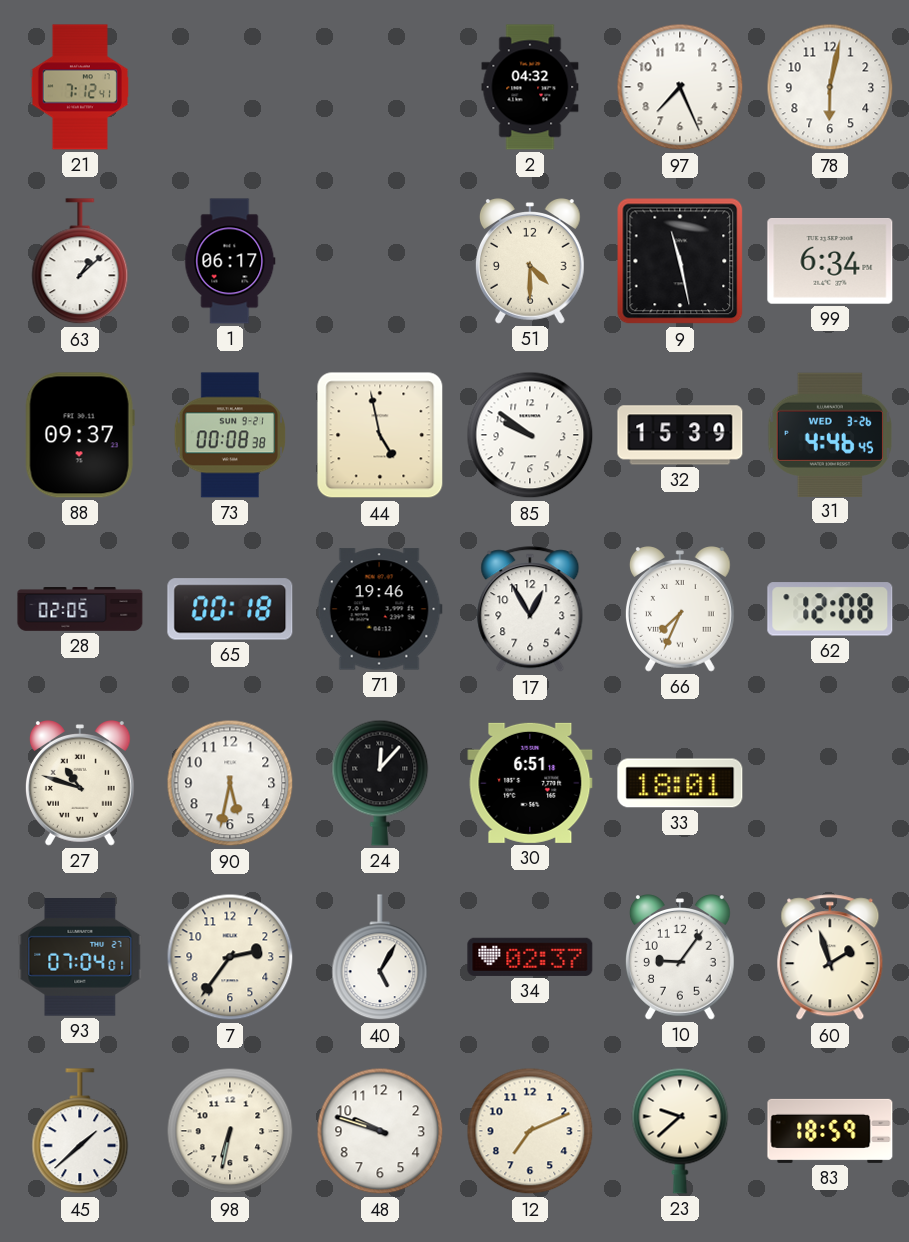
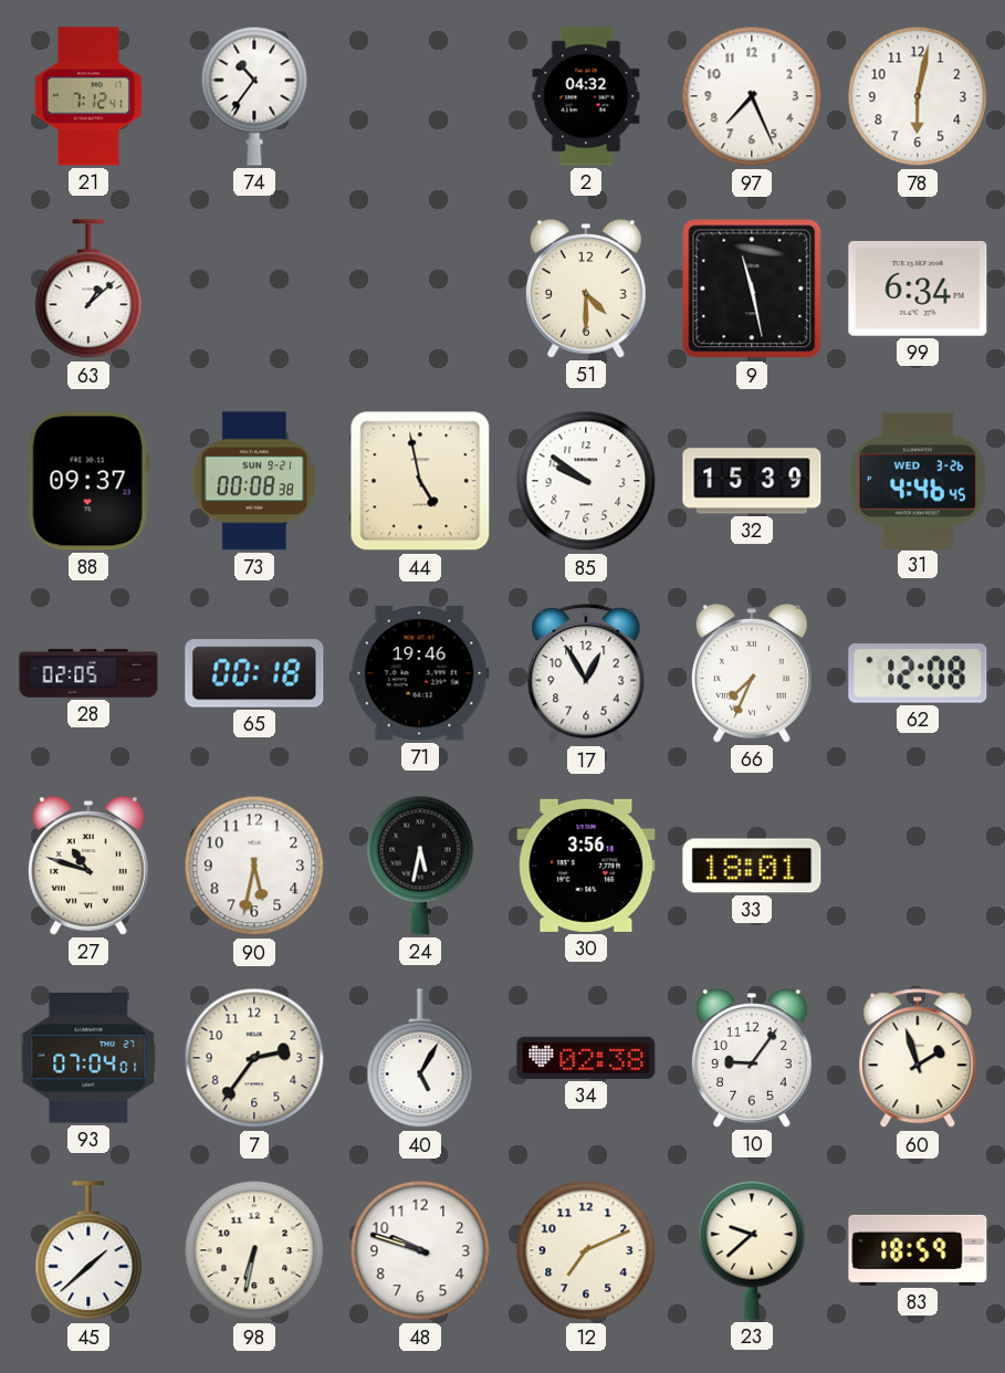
74: none -> 10:36 (254, 96)
1: 06:17 -> none (230, 261)
24: 12:07 -> 5:32 (420, 866)
30: 6:51 -> 3:56 (586, 866)
34: 02:37 -> 02:38 (586, 1058)
